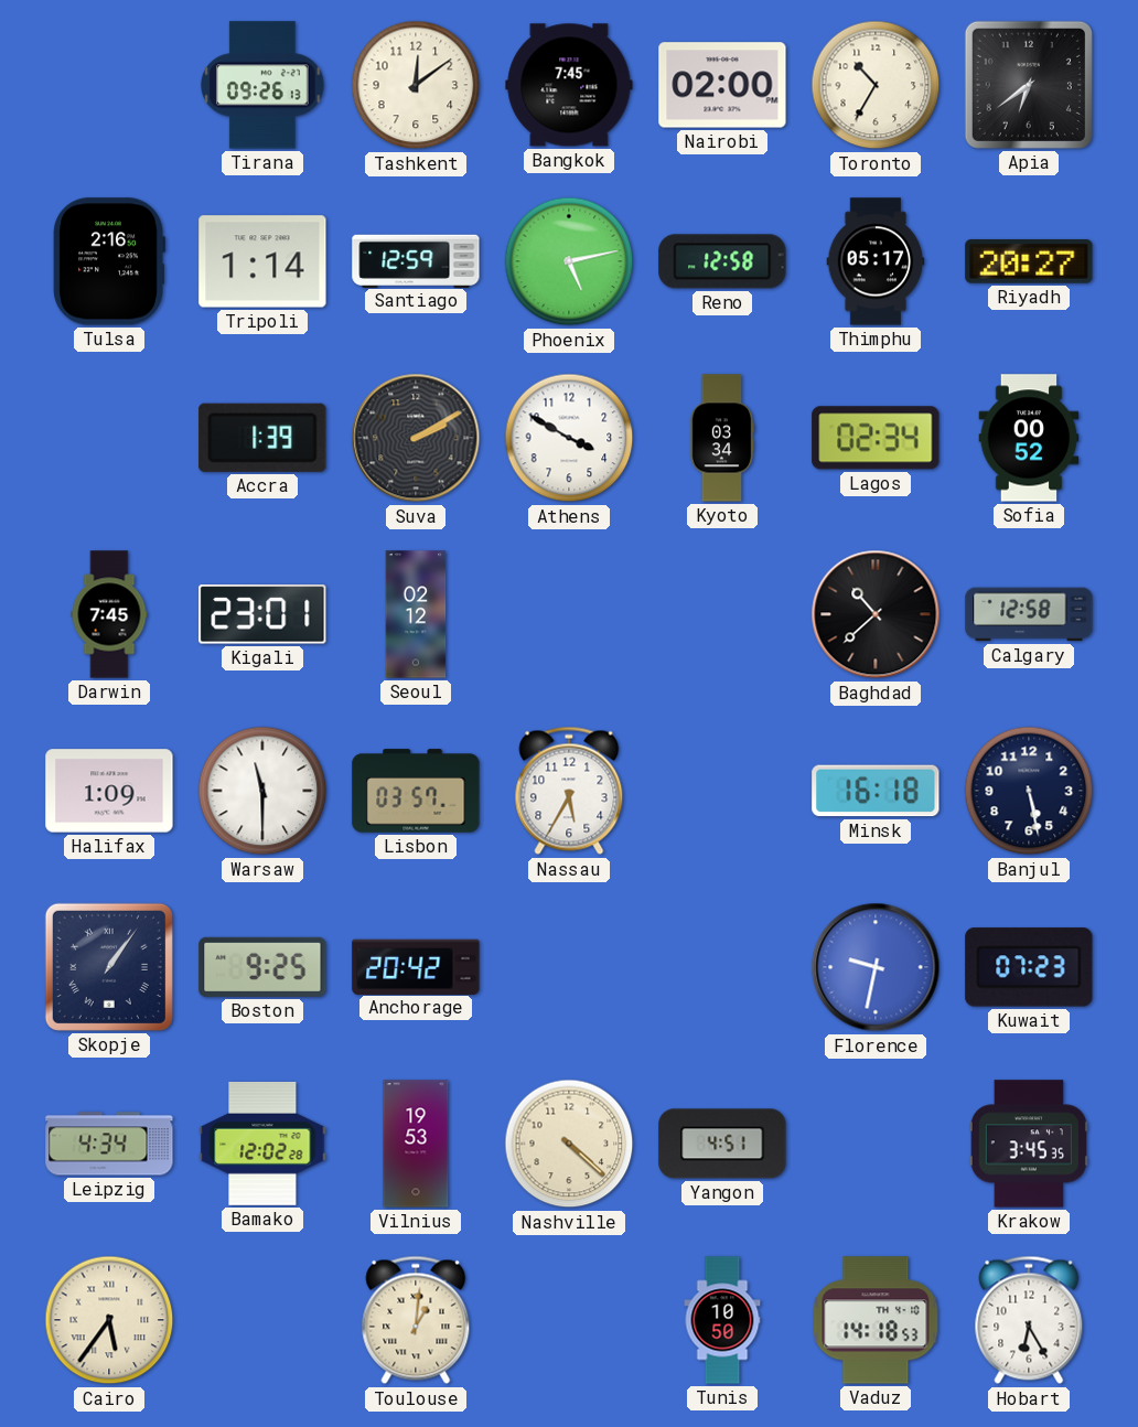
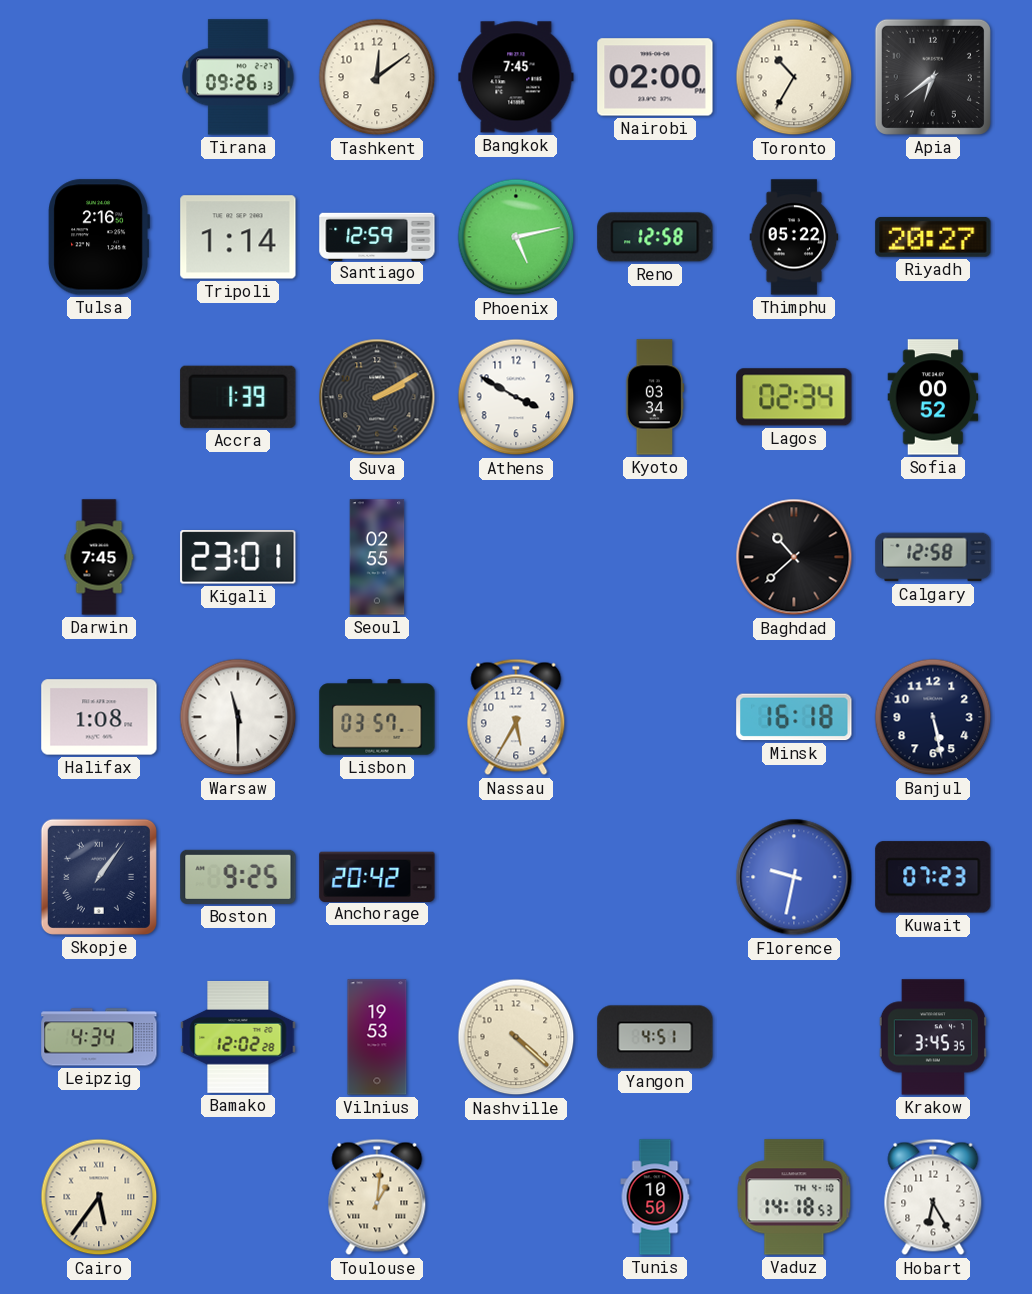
Thimphu: 05:17 -> 05:22 (794, 237)
Seoul: 02:12 -> 02:55 (377, 557)
Halifax: 1:09 -> 1:08 (99, 717)
